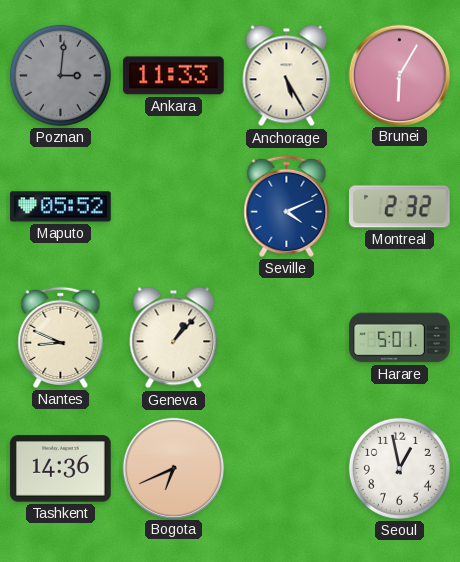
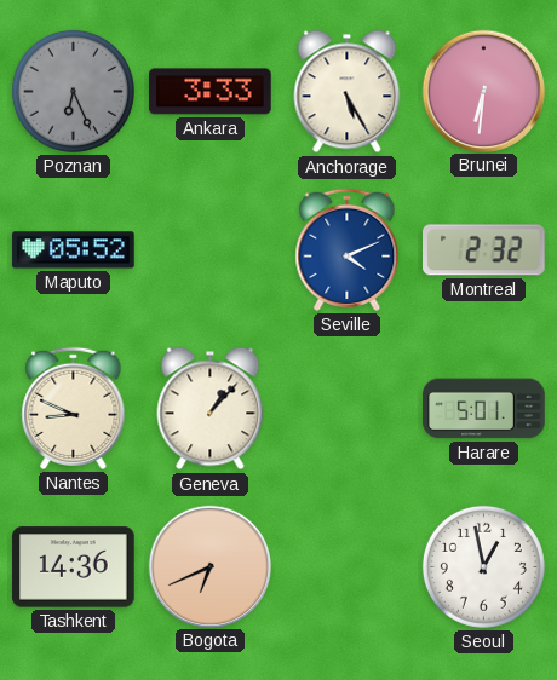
Poznan: 3:01 -> 6:26 (73, 91)
Ankara: 11:33 -> 3:33 (211, 92)
Brunei: 6:05 -> 6:31 (483, 91)
